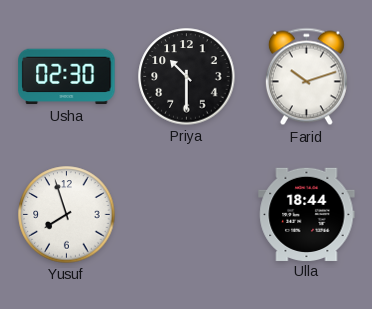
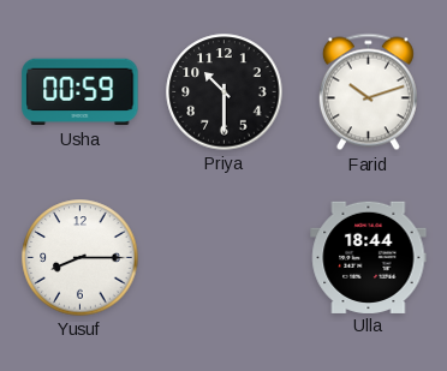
Usha: 02:30 -> 00:59 (81, 92)
Yusuf: 7:57 -> 8:15 (81, 258)
